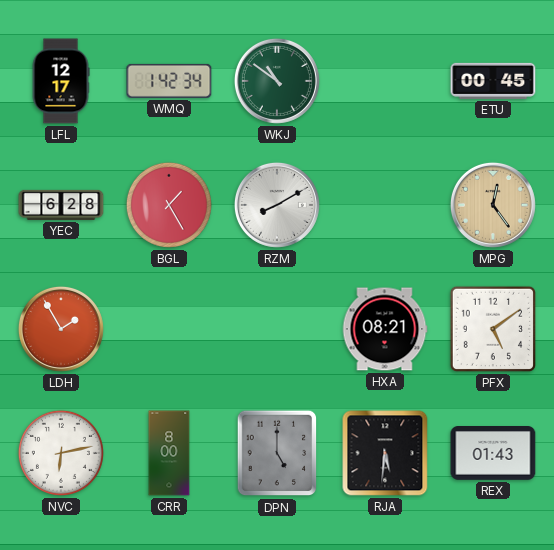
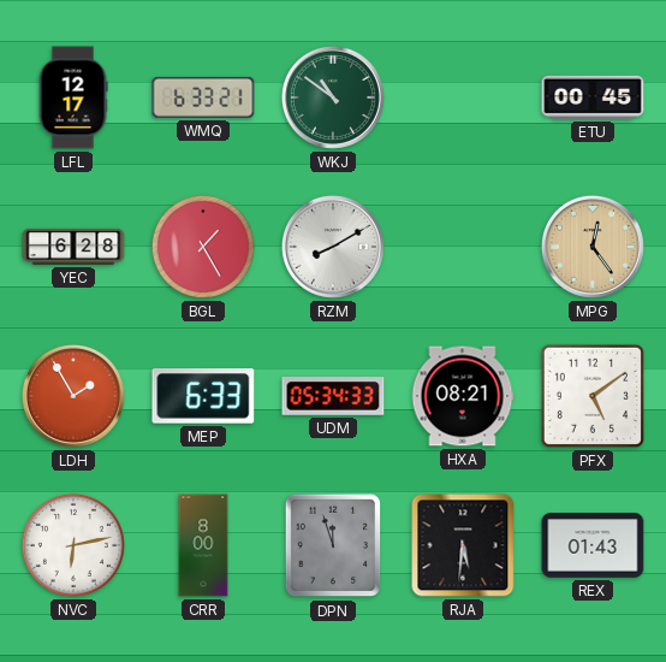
WMQ: 1:42 -> 6:33 (203, 97)
MEP: none -> 6:33 (203, 396)
UDM: none -> 05:34 (333, 396)
DPN: 5:00 -> 11:57 (333, 545)
